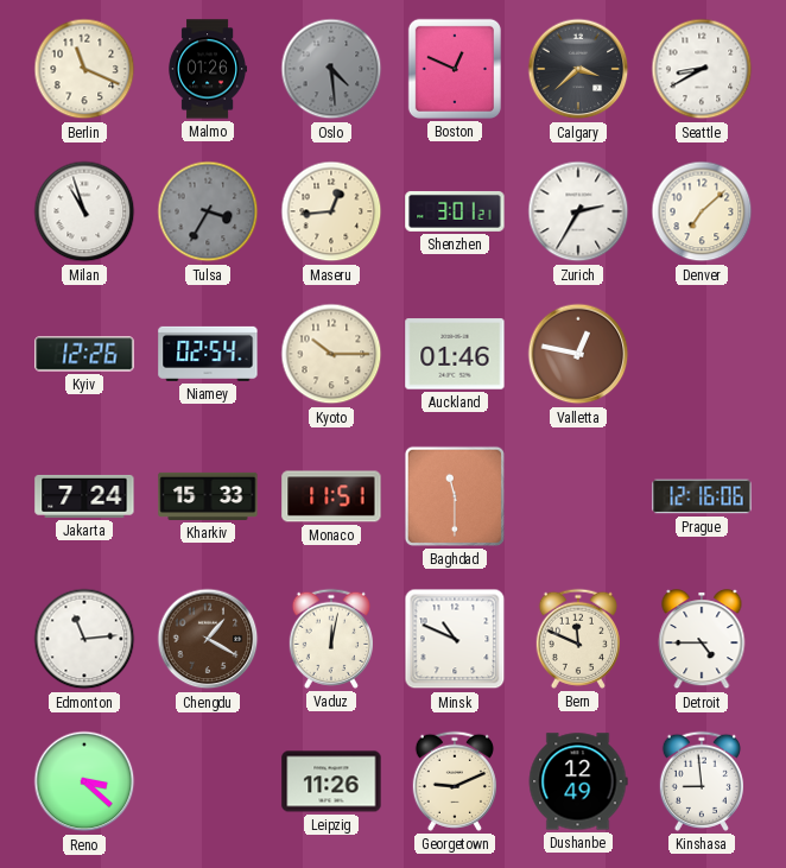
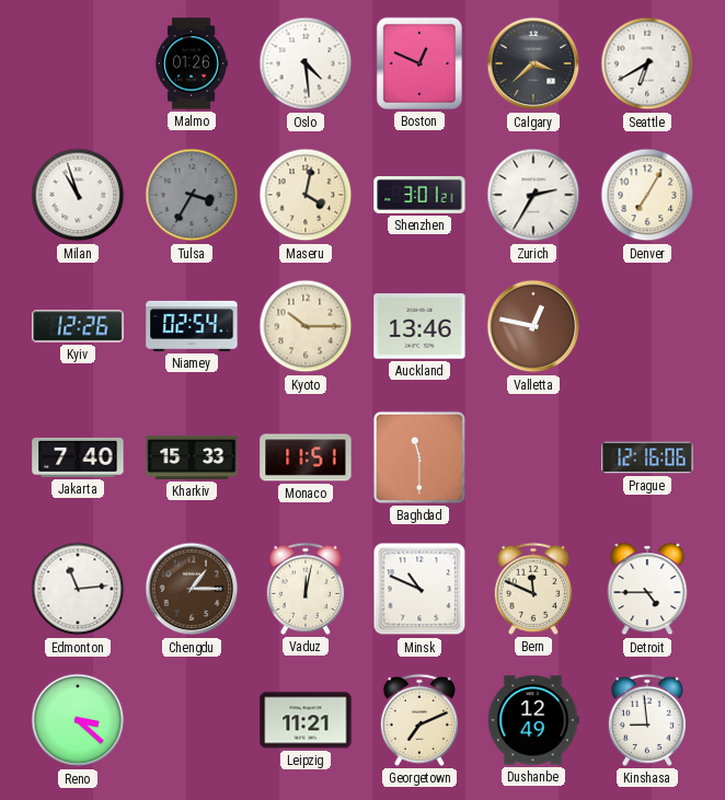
Berlin: 11:19 -> none (84, 69)
Oslo dial: grey -> white (306, 63)
Seattle: 8:40 -> 6:40 (647, 63)
Maseru: 12:44 -> 4:02 (306, 195)
Denver: 7:08 -> 7:05 (647, 195)
Auckland: 01:46 -> 13:46 (419, 326)
Jakarta: 7:24 -> 7:40 (78, 457)
Chengdu: 1:20 -> 1:15 (192, 589)
Leipzig: 11:26 -> 11:21 (306, 720)
Georgetown: 9:11 -> 7:11 (419, 720)
